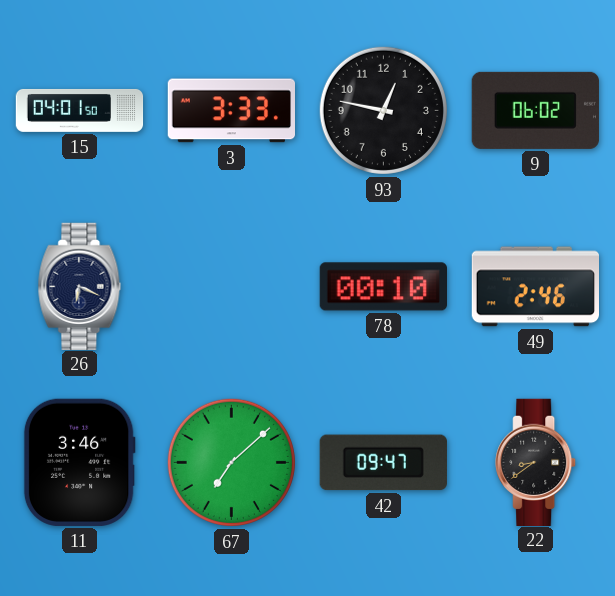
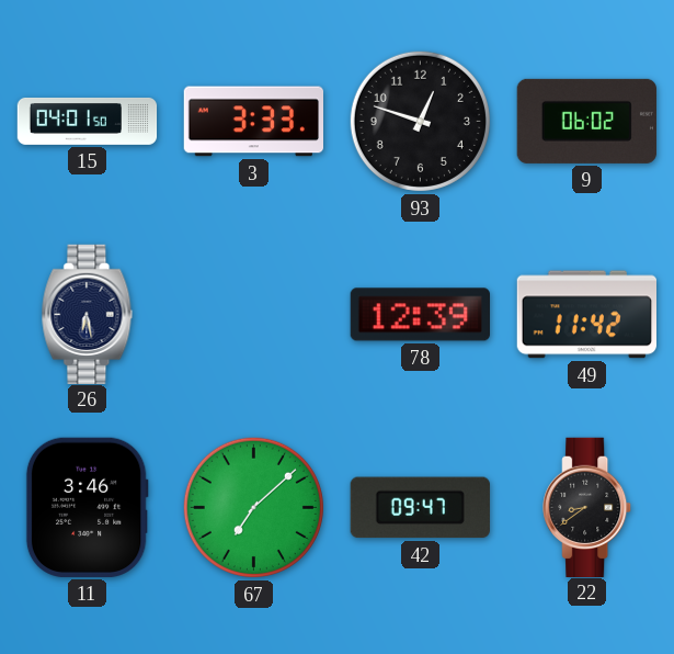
93: 12:47 -> 12:48 (420, 121)
26: 6:19 -> 6:28 (88, 314)
78: 00:10 -> 12:39 (420, 315)
49: 2:46 -> 11:42 (586, 315)
